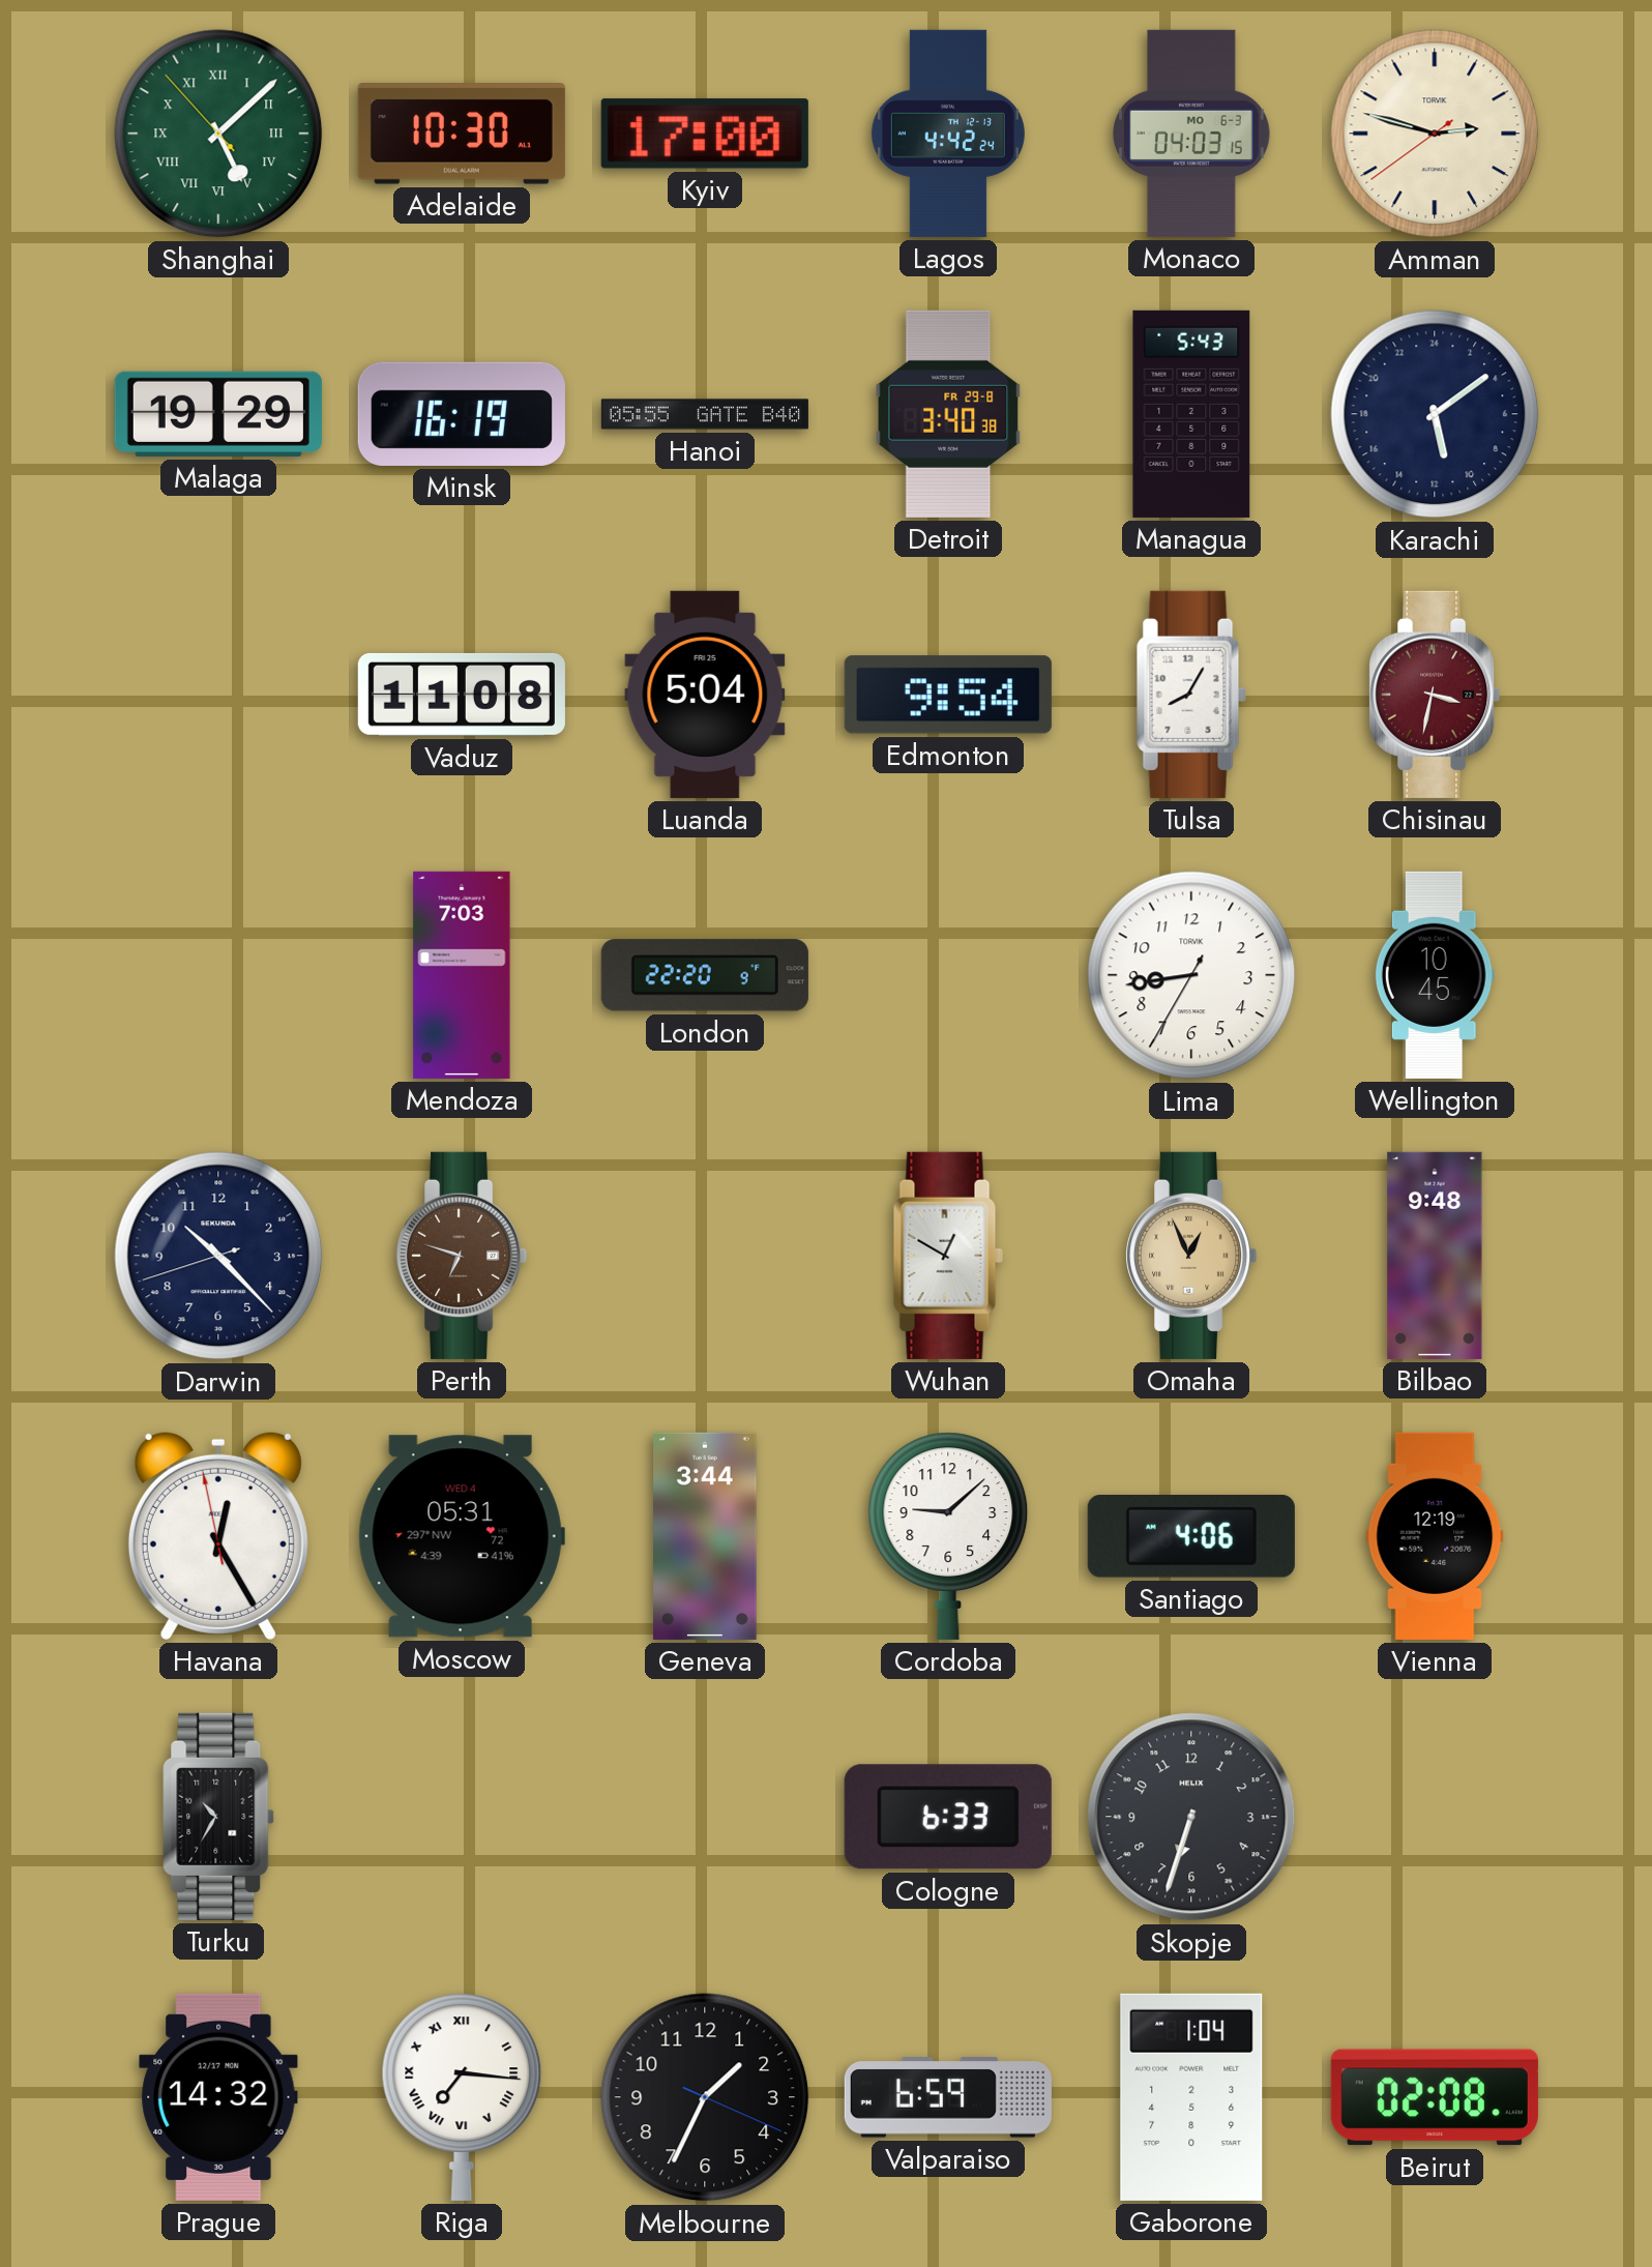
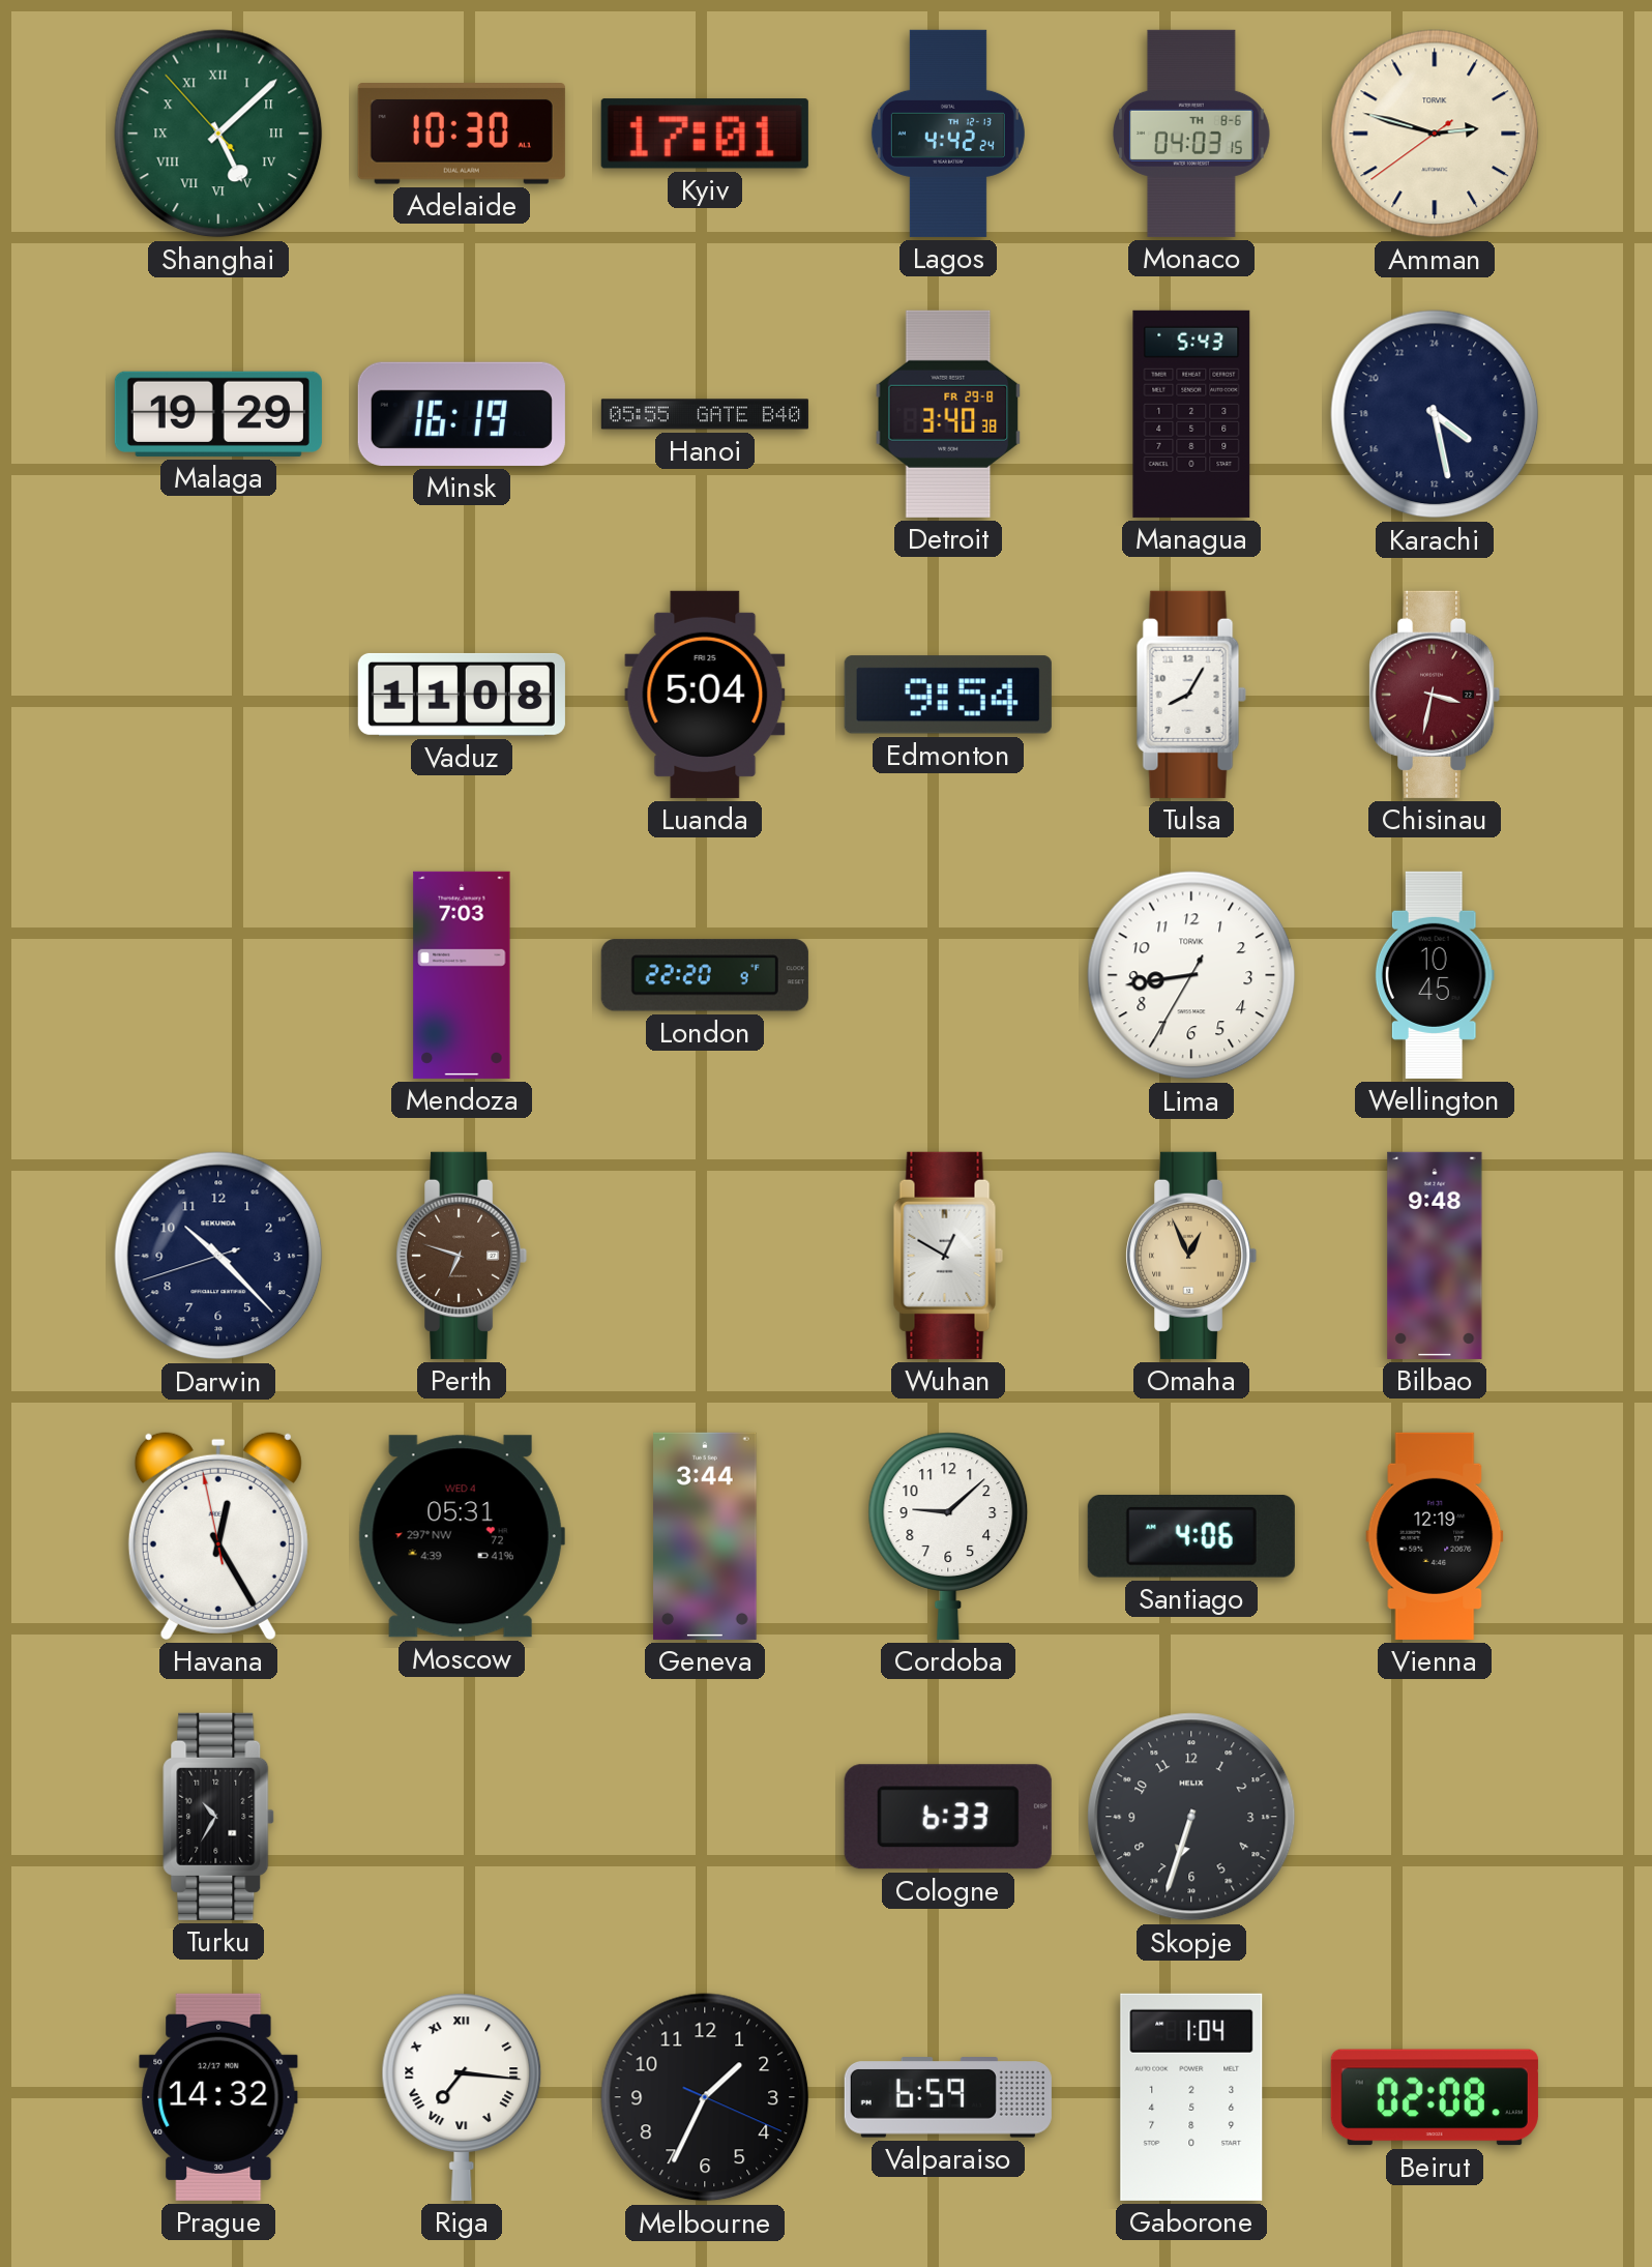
Kyiv: 17:00 -> 17:01 (705, 134)
Monaco date: MO 6-3 -> TH 8-6 (1191, 134)
Karachi: 11:09 -> 8:28 (1435, 414)
